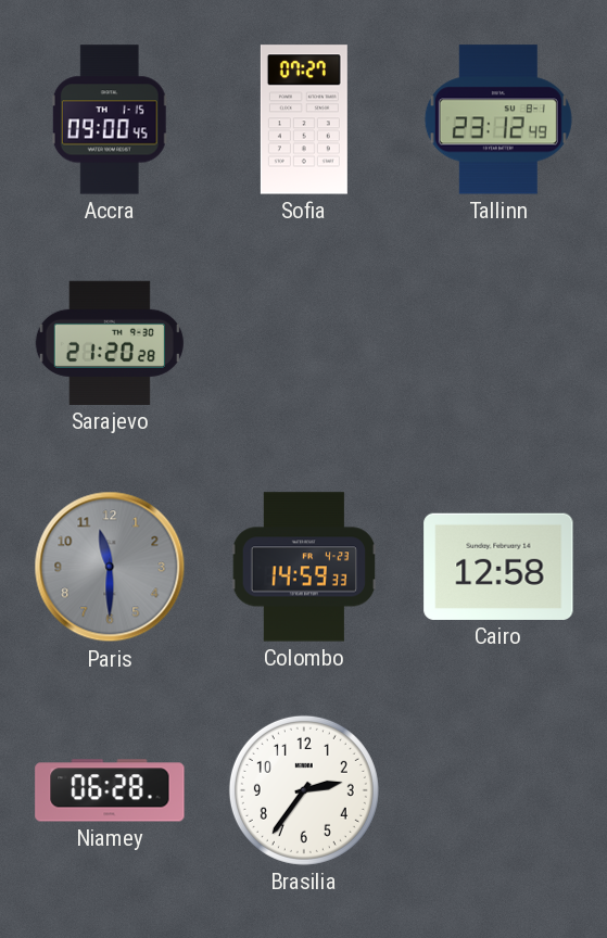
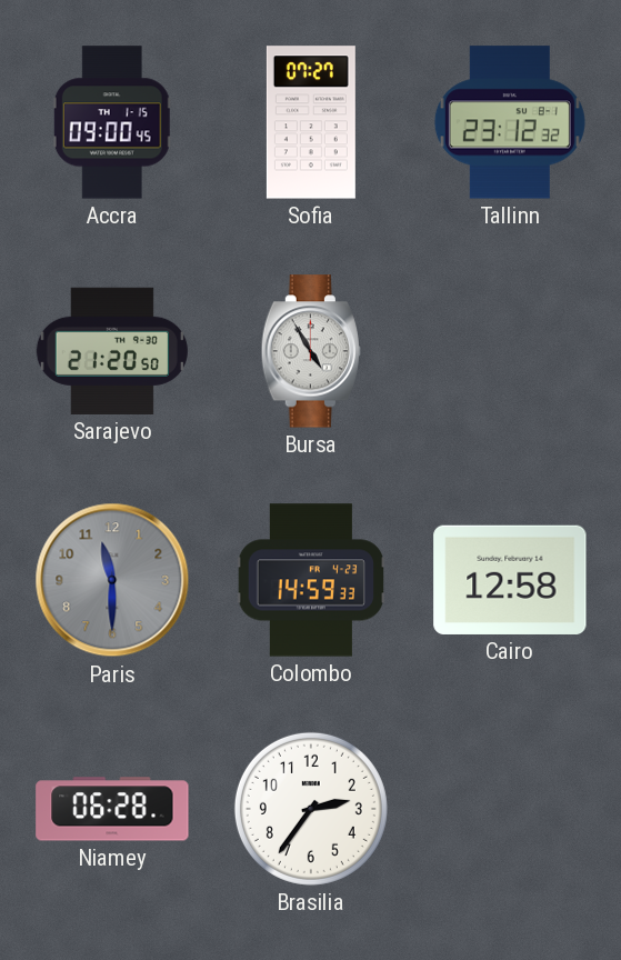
Tallinn: 23:12:49 -> 23:12:32 (510, 122)
Sarajevo: 21:20:28 -> 21:20:50 (112, 351)
Bursa: none -> 4:55 (311, 351)
